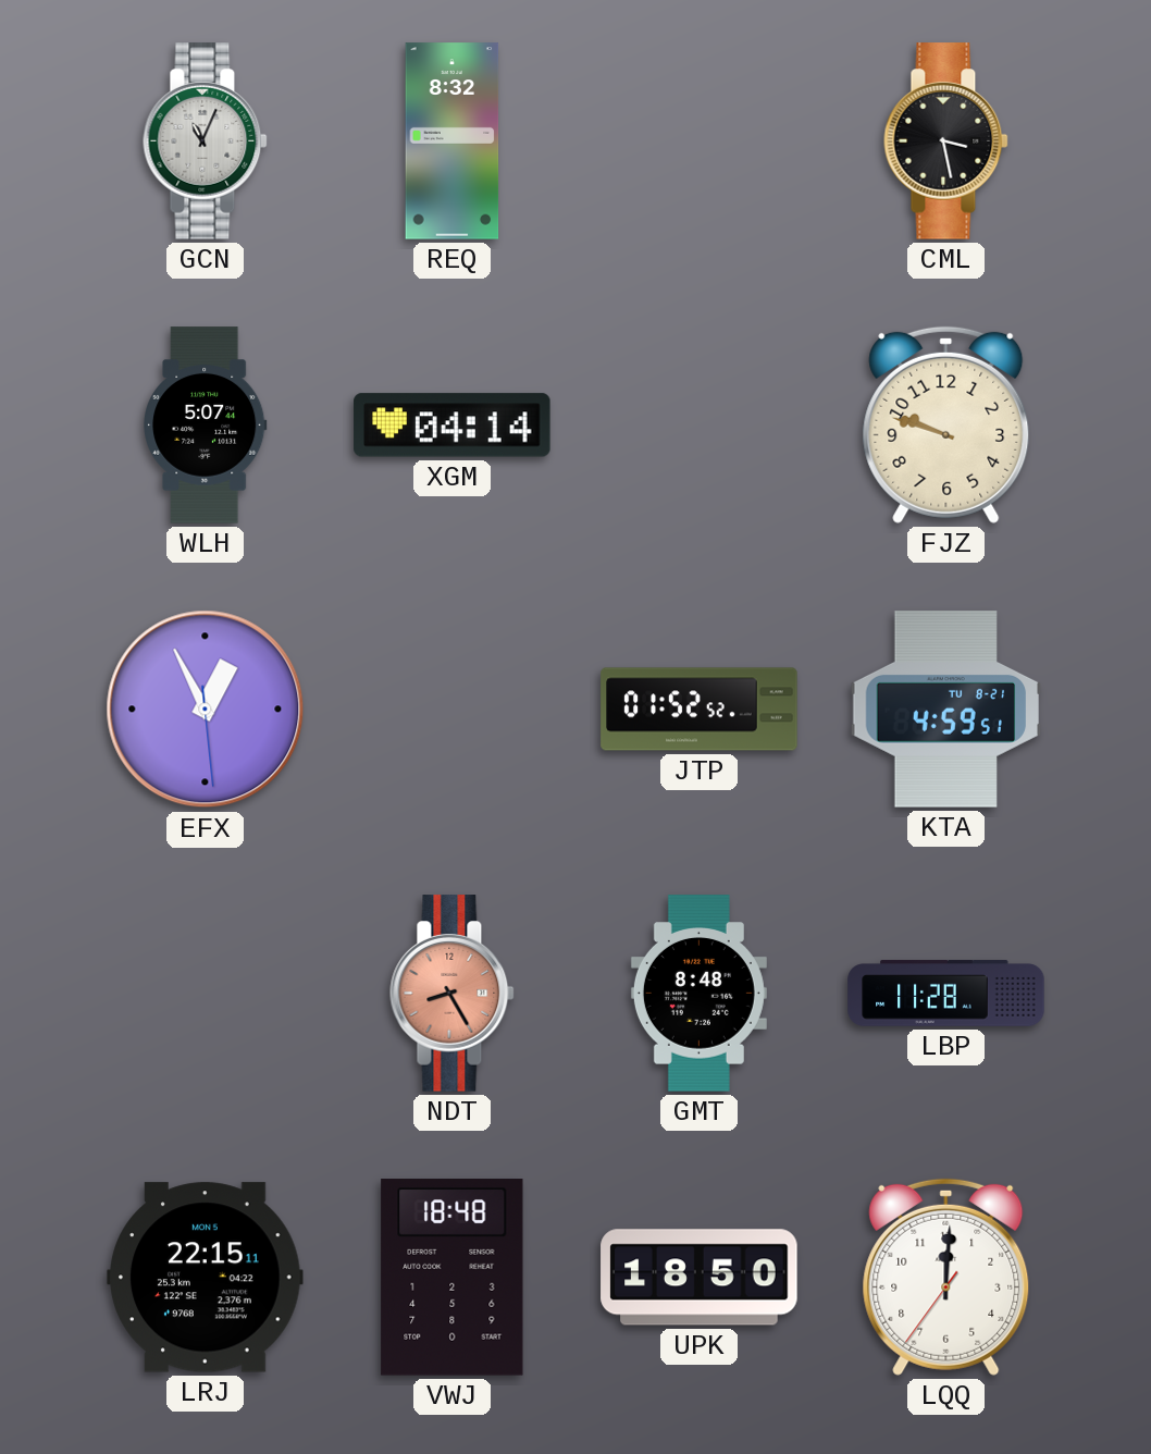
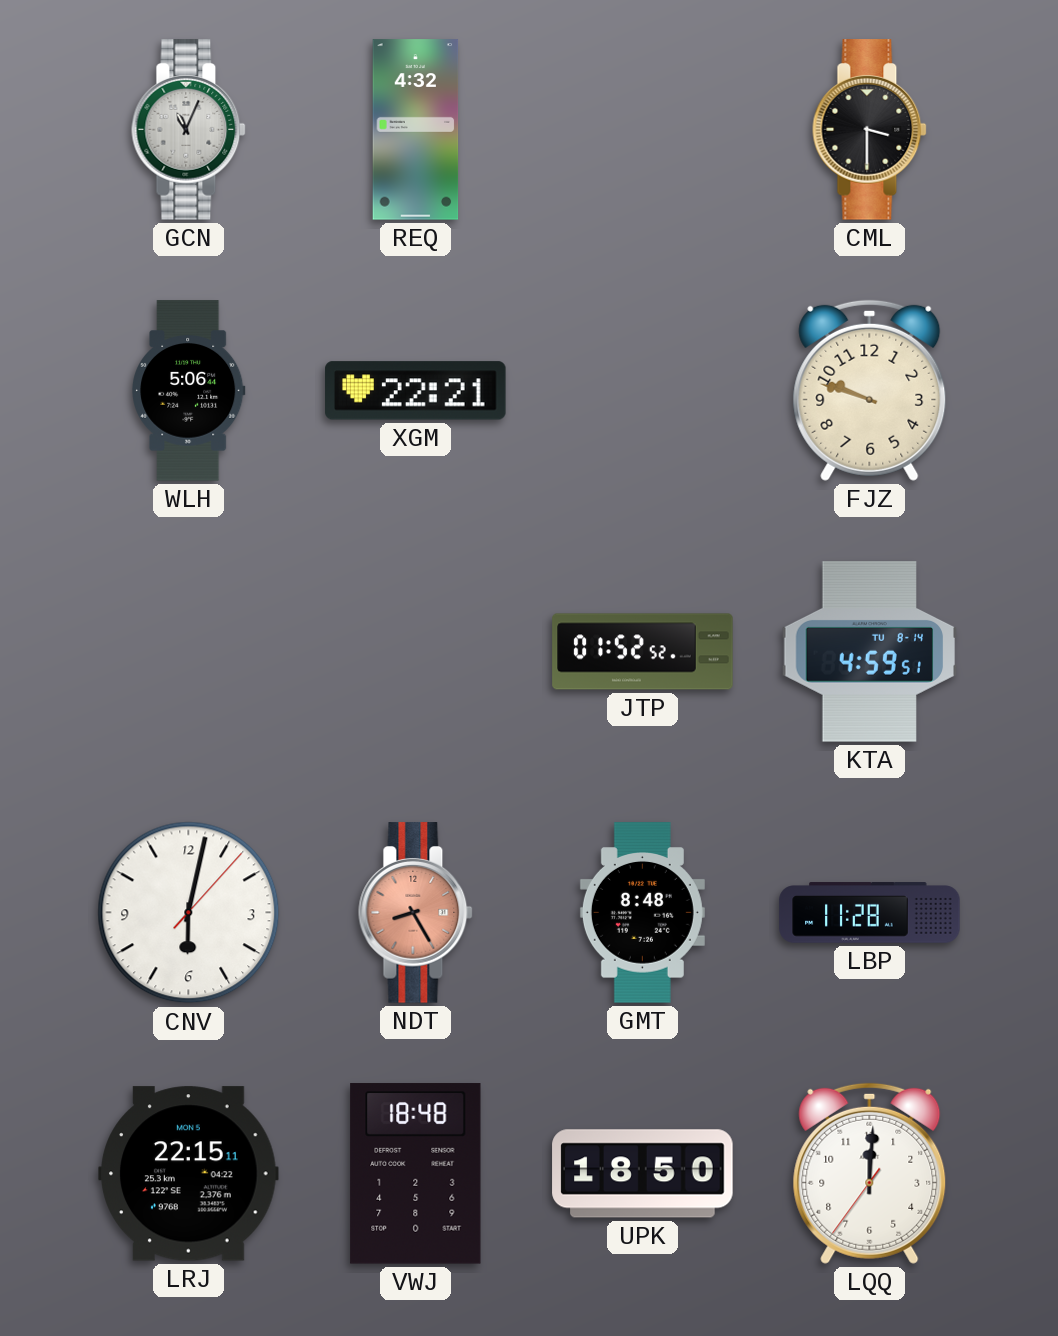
REQ: 8:32 -> 4:32 (416, 130)
CML: 3:28 -> 3:30 (870, 130)
WLH: 5:07 -> 5:06 (189, 391)
XGM: 04:14 -> 22:21 (416, 391)
EFX: 12:55 -> none (206, 710)
KTA date: TU 8-21 -> TU 8-14 (870, 652)
CNV: none -> 6:02 (189, 913)
